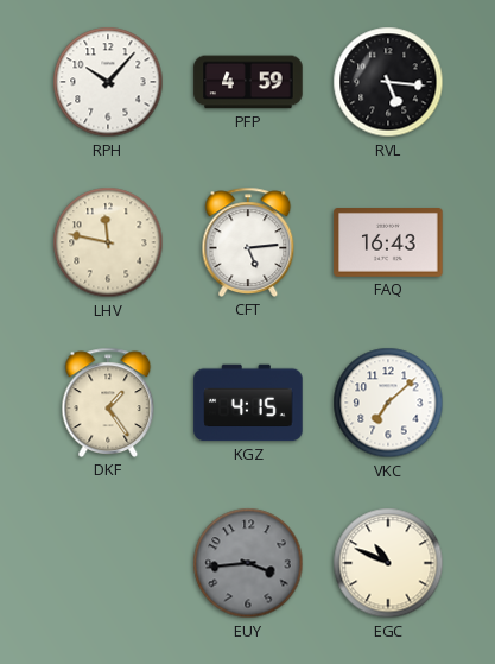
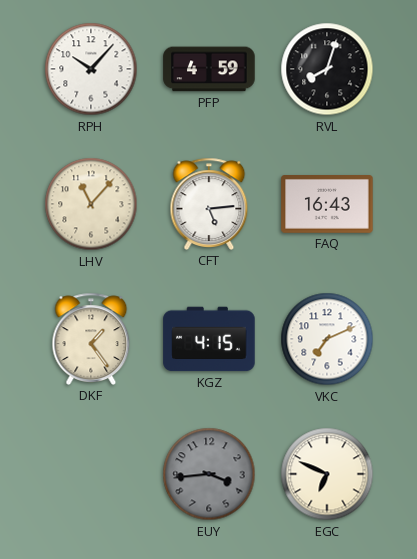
RVL: 5:16 -> 8:03 (327, 69)
LHV: 11:47 -> 11:07 (91, 204)
VKC: 7:08 -> 7:11 (327, 339)
EGC: 10:49 -> 6:49 (327, 474)
